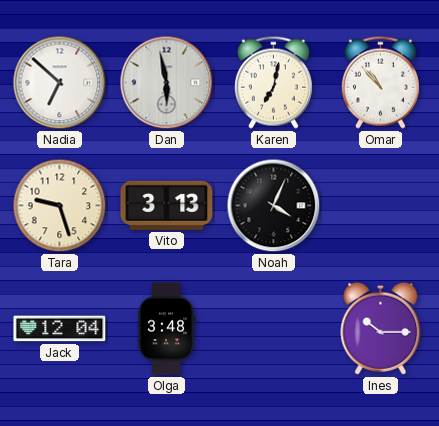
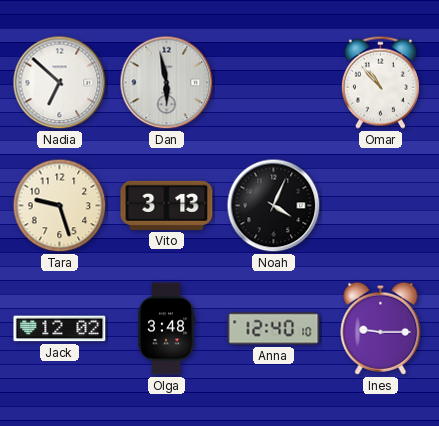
Karen: 7:02 -> none (273, 82)
Jack: 12:04 -> 12:02 (60, 329)
Anna: none -> 12:40 (274, 329)
Ines: 10:15 -> 9:15 (381, 328)
